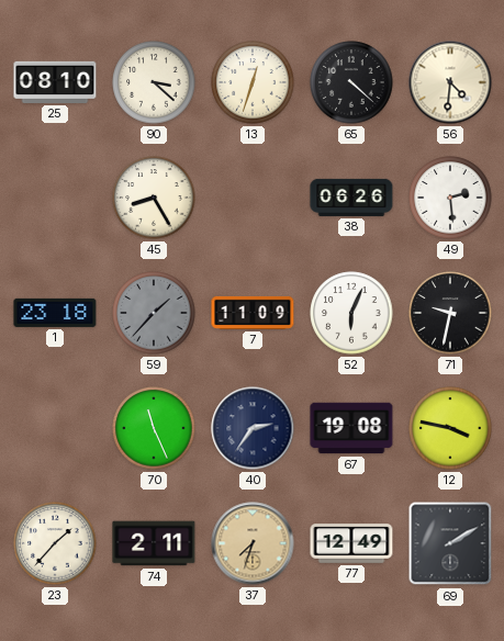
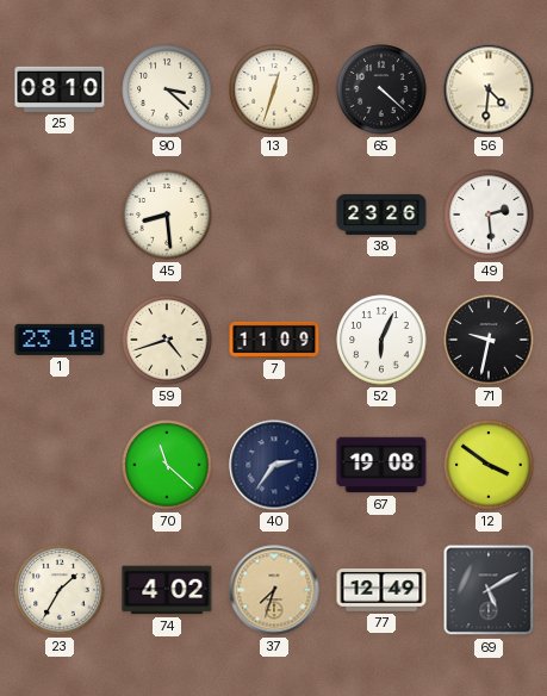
45: 8:25 -> 8:29 (167, 215)
38: 06:26 -> 23:26 (381, 215)
59: 1:37 -> 4:42 (167, 340)
59 dial: grey -> cream (167, 340)
70: 11:26 -> 11:22 (167, 465)
12: 3:47 -> 3:51 (489, 465)
23: 1:37 -> 1:35 (60, 590)
74: 2:11 -> 4:02 (167, 590)
69: 2:10 -> 5:10 (489, 590)
